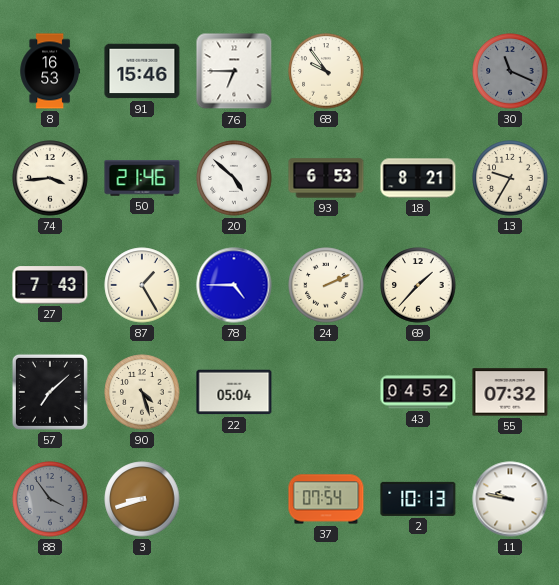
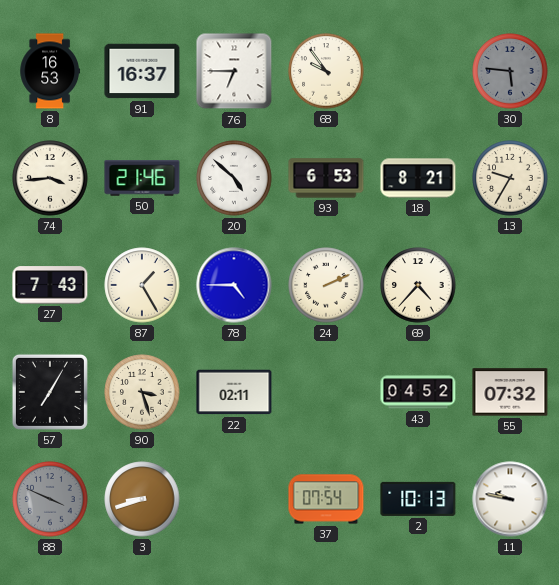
91: 15:46 -> 16:37 (142, 71)
30: 11:19 -> 5:46 (510, 71)
69: 1:37 -> 4:37 (418, 285)
57: 7:08 -> 7:05 (50, 392)
90: 4:27 -> 3:27 (142, 392)
22: 05:04 -> 02:11 (234, 392)
88: 3:54 -> 3:49 (50, 499)
